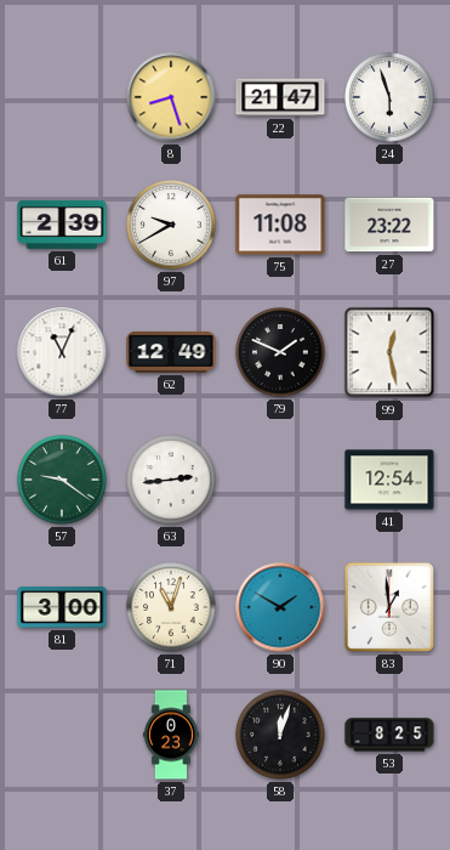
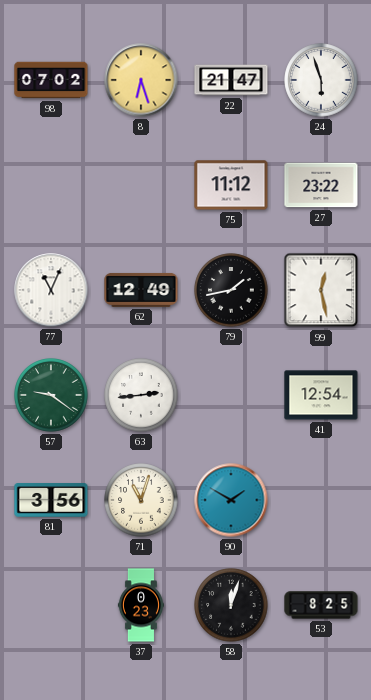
98: none -> 07:02 (51, 80)
8: 8:27 -> 6:27 (141, 80)
61: 2:39 -> none (62, 225)
97: 9:40 -> none (171, 225)
75: 11:08 -> 11:12 (231, 185)
79: 1:49 -> 1:43 (231, 290)
81: 3:00 -> 3:56 (51, 500)
83: 12:59 -> none (389, 607)
